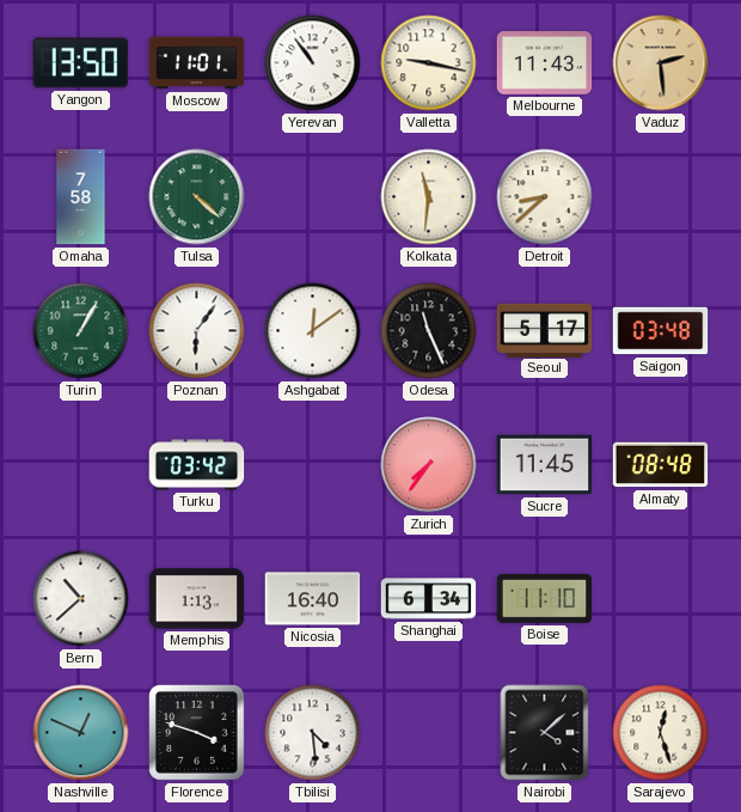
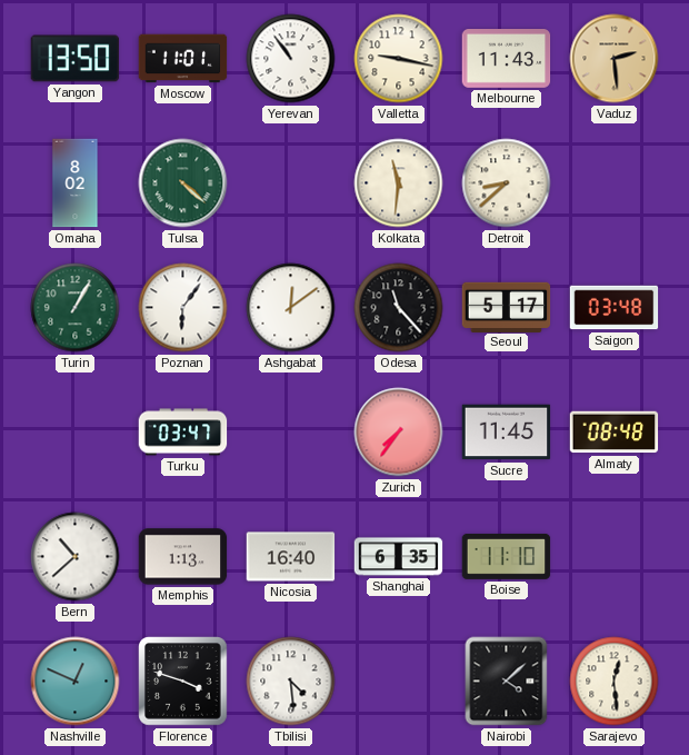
Omaha: 7:58 -> 8:02 (76, 183)
Odesa: 11:26 -> 11:23 (399, 308)
Turku: 03:42 -> 03:47 (183, 433)
Shanghai: 6:34 -> 6:35 (399, 557)
Sarajevo: 12:27 -> 12:29 (615, 682)
